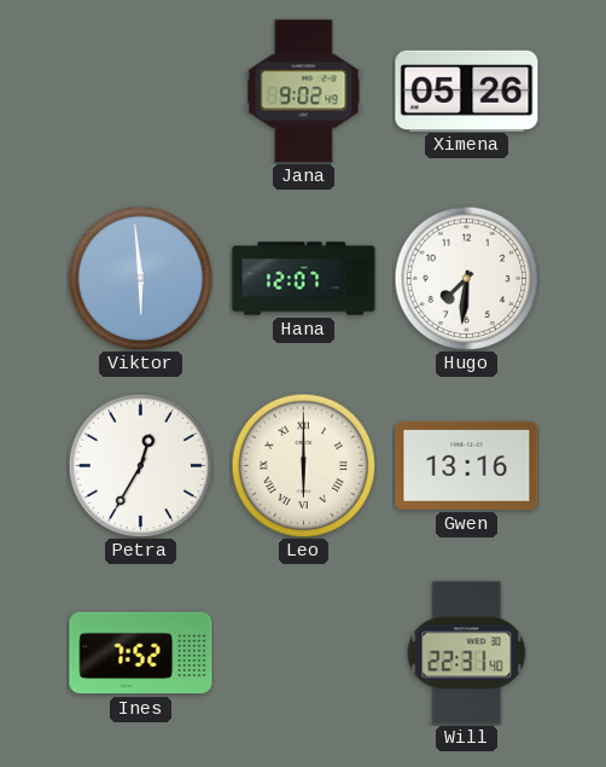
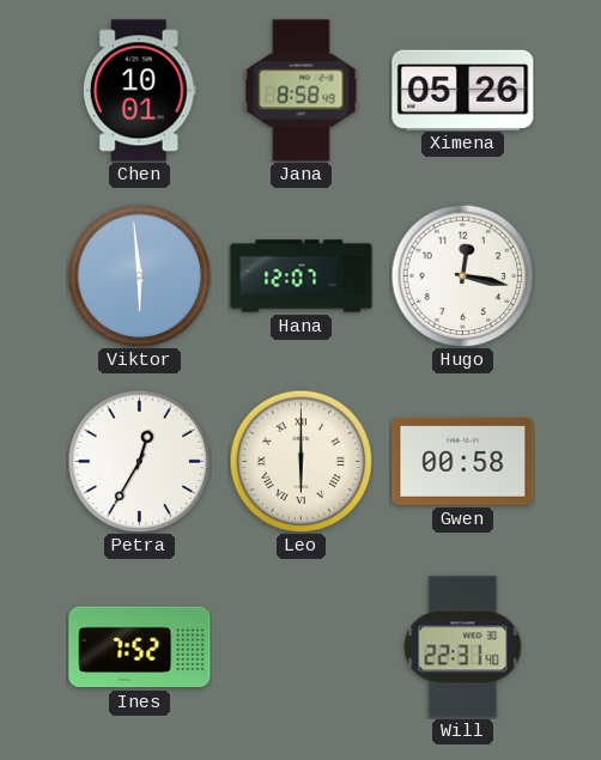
Chen: none -> 10:01 (139, 91)
Jana: 9:02 -> 8:58 (302, 91)
Hugo: 7:31 -> 12:17 (462, 275)
Gwen: 13:16 -> 00:58 (463, 461)
